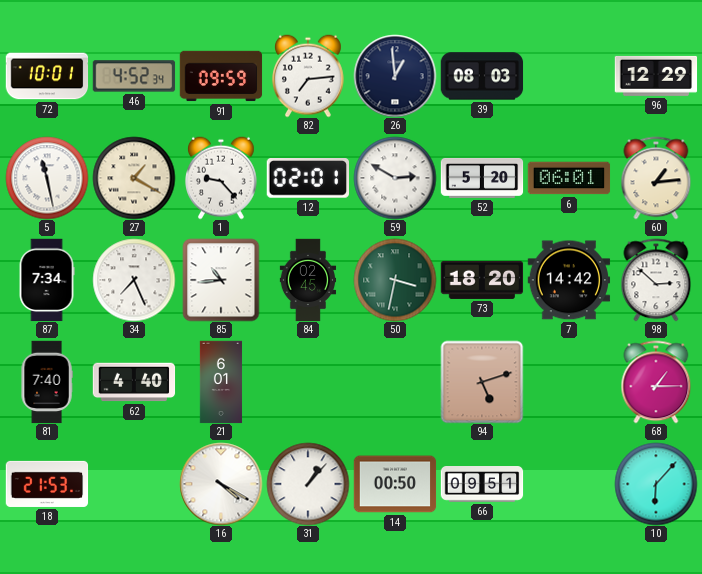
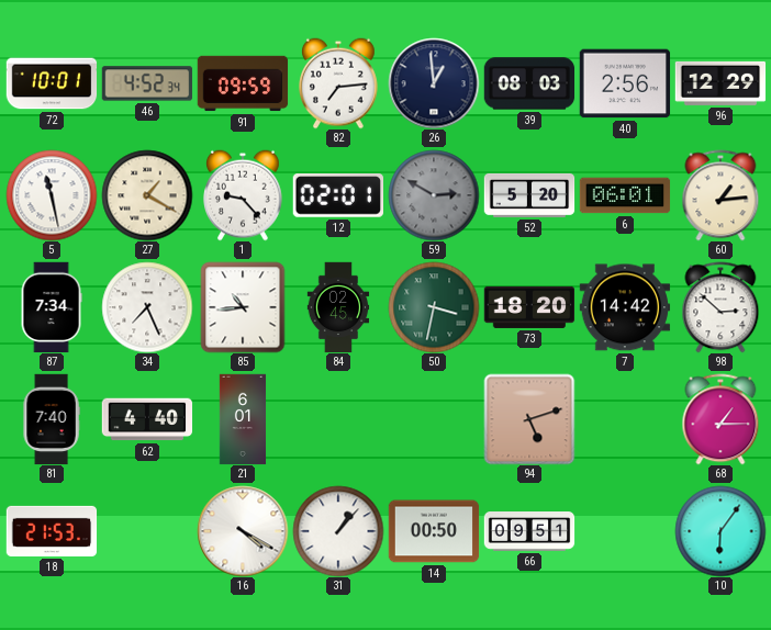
40: none -> 2:56 (625, 83)
59 dial: white -> grey (434, 195)
10: 6:07 -> 6:06 (720, 531)
